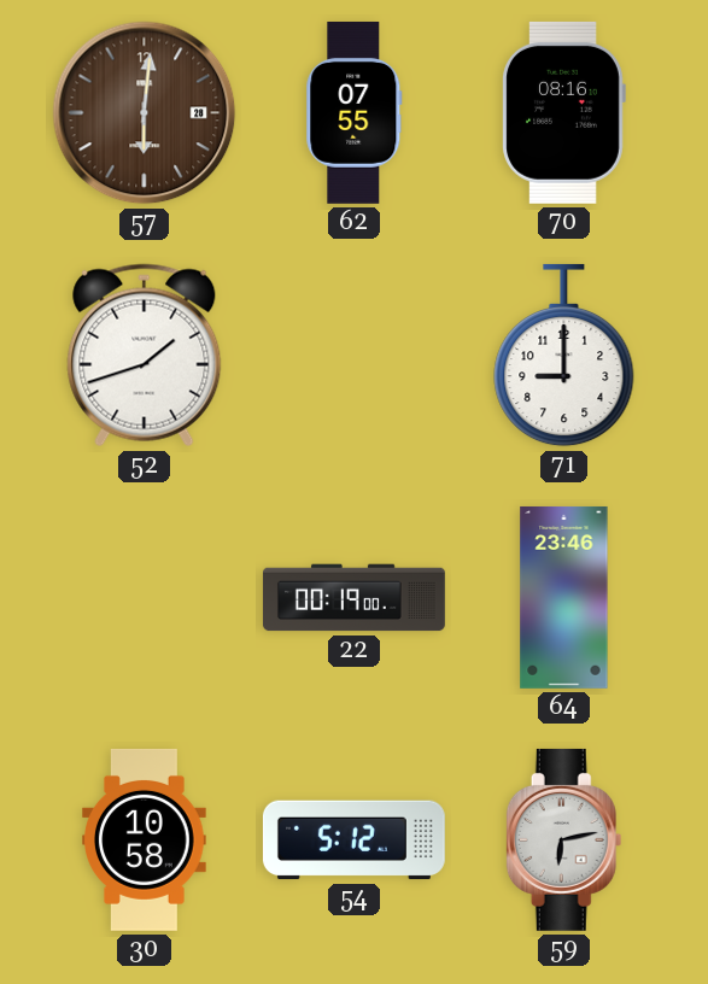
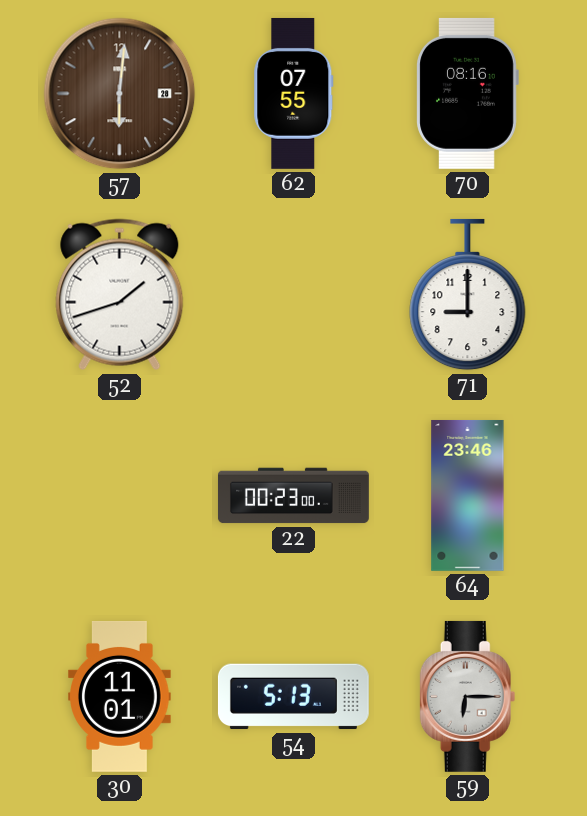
22: 00:19 -> 00:23 (294, 496)
30: 10:58 -> 11:01 (120, 696)
54: 5:12 -> 5:13 (293, 697)
59: 6:13 -> 6:15 (468, 696)
